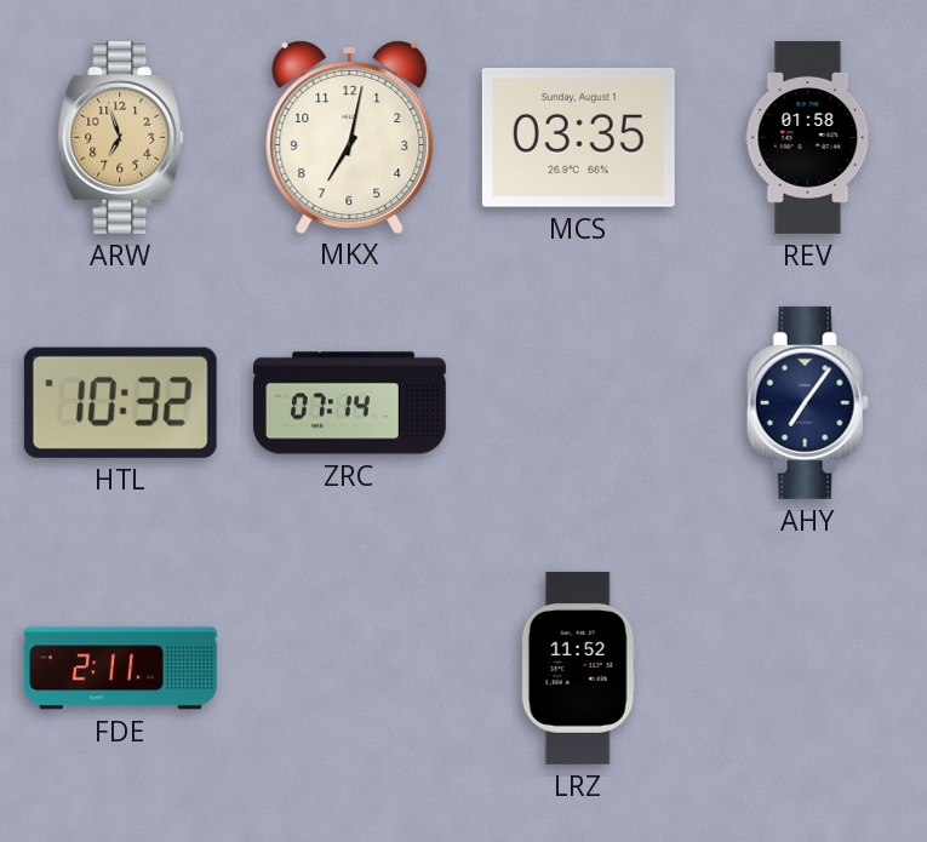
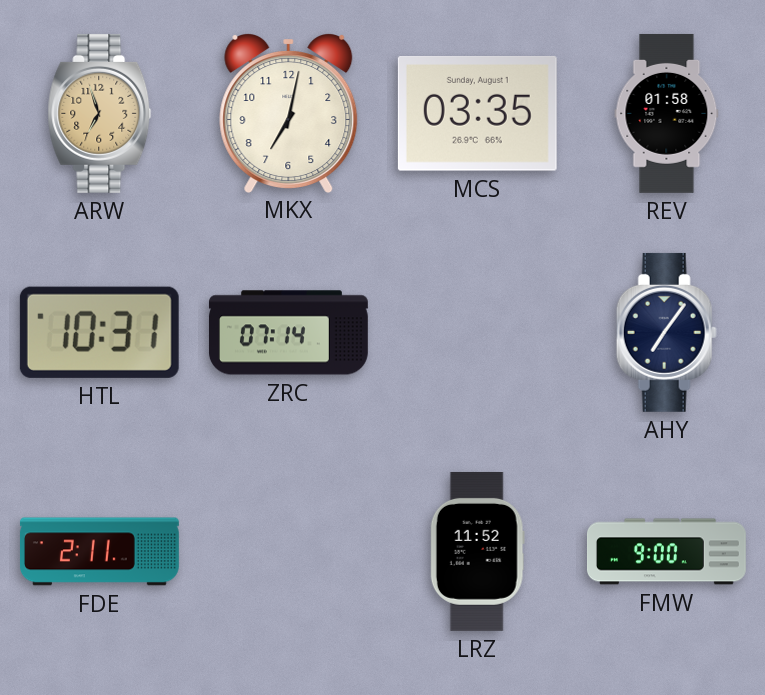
HTL: 10:32 -> 10:31 (99, 332)
FMW: none -> 9:00 (667, 552)
